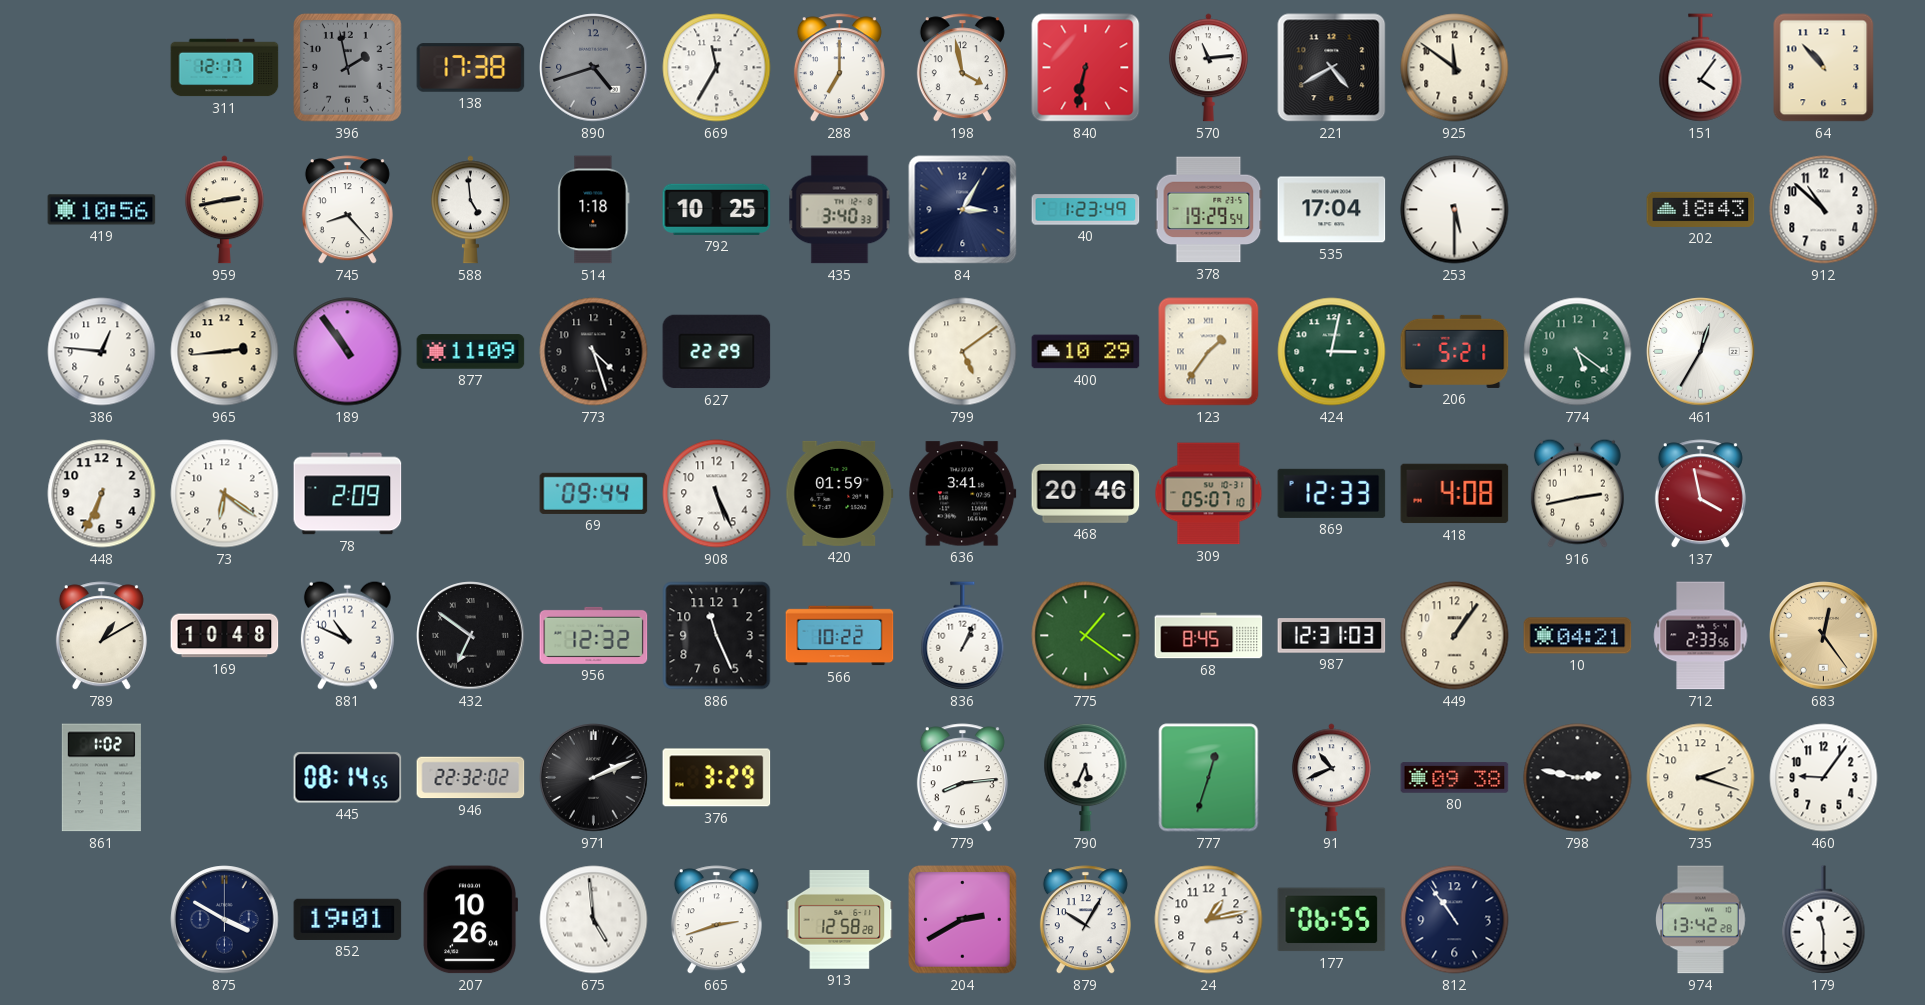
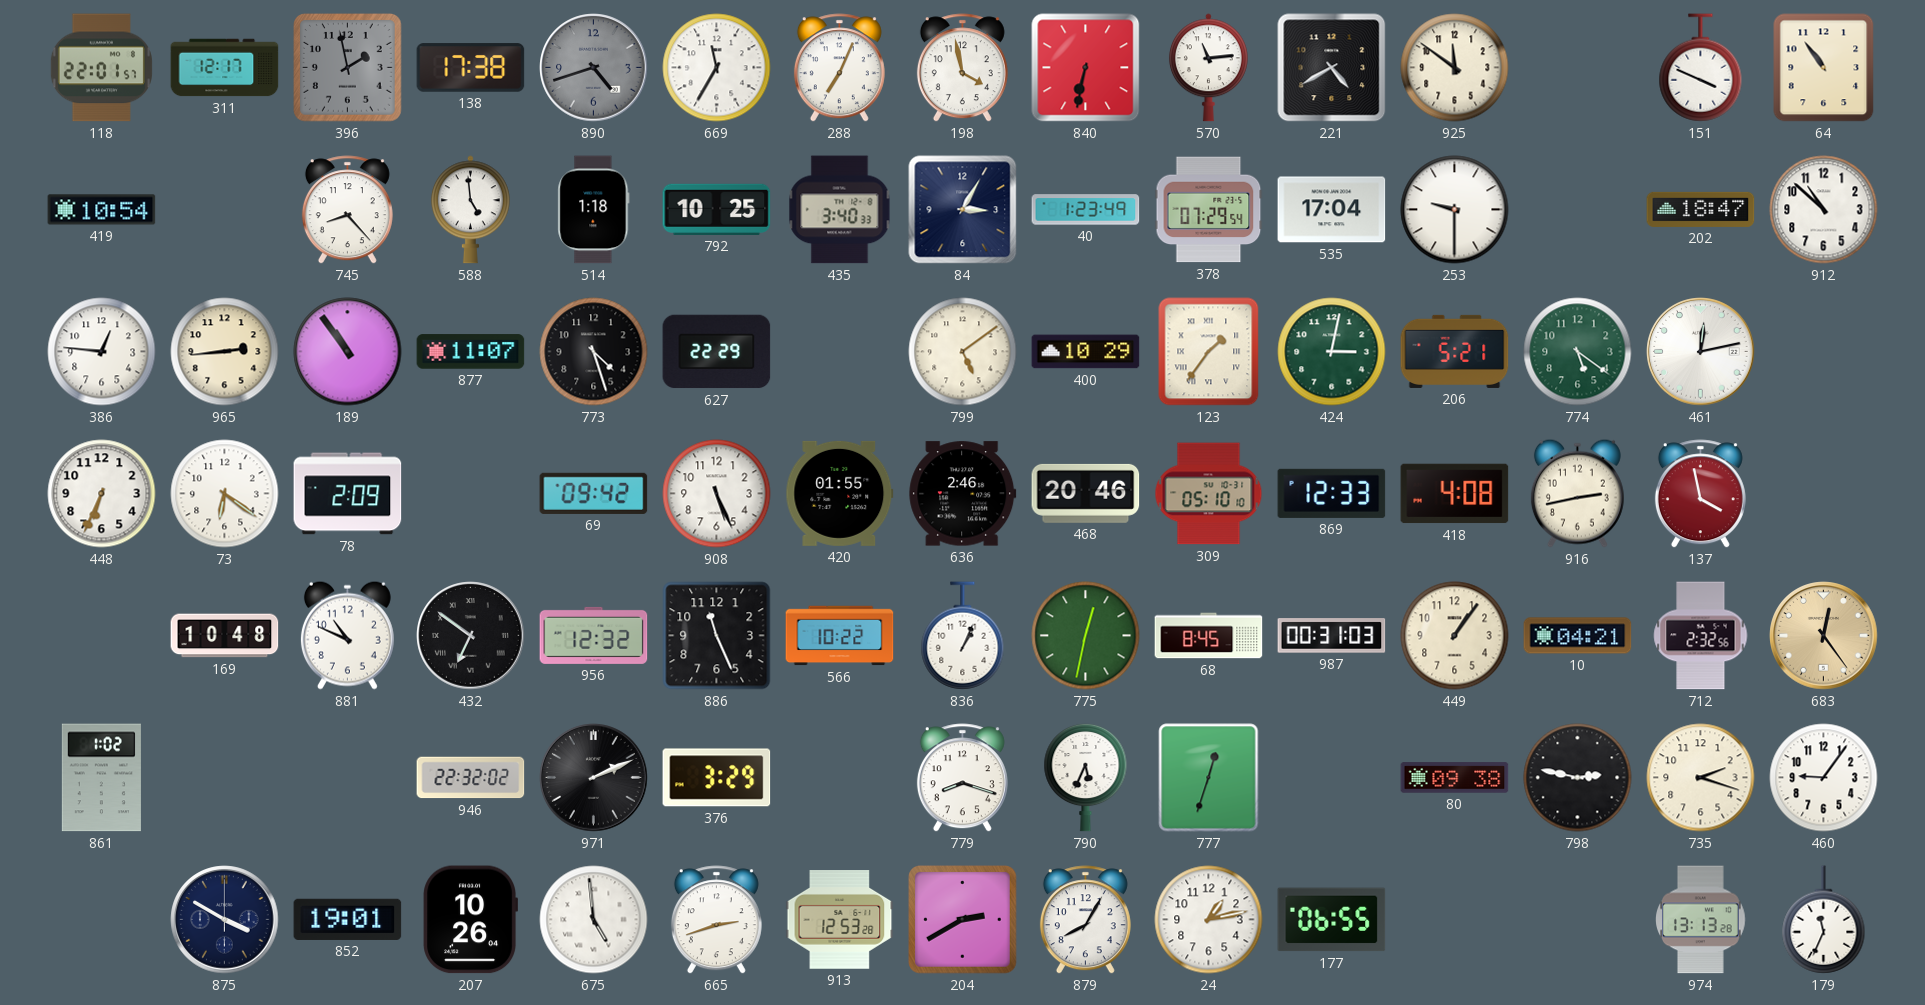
118: none -> 22:01 (101, 68)
288: 7:00 -> 7:04 (839, 68)
151: 4:06 -> 3:49 (1701, 68)
64: 10:53 -> 10:54 (1824, 68)
419: 10:56 -> 10:54 (102, 210)
959: 2:43 -> none (224, 210)
378: 19:29 -> 07:29 (1209, 210)
253: 5:30 -> 9:30 (1455, 210)
202: 18:43 -> 18:47 (1701, 209)
877: 11:09 -> 11:07 (471, 352)
461: 12:35 -> 12:13 (1701, 352)
69: 09:44 -> 09:42 (594, 493)
420: 01:59 -> 01:55 (840, 493)
636: 3:41 -> 2:46 (963, 494)
309: 05:07 -> 05:10 (1209, 494)
789: 1:10 -> none (101, 636)
775: 1:21 -> 12:32 (1086, 636)
987: 12:31 -> 00:31 (1332, 636)
712: 2:33 -> 2:32 (1701, 636)
445: 08:14 -> none (348, 778)
779: 8:14 -> 8:18 (962, 778)
91: 10:41 -> none (1331, 778)
913: 12:58 -> 12:53 (840, 920)
879: 10:05 -> 8:05 (1085, 920)
812: 10:54 -> none (1455, 920)
974: 13:42 -> 13:13 (1701, 920)
179: 11:30 -> 11:34 (1824, 920)
